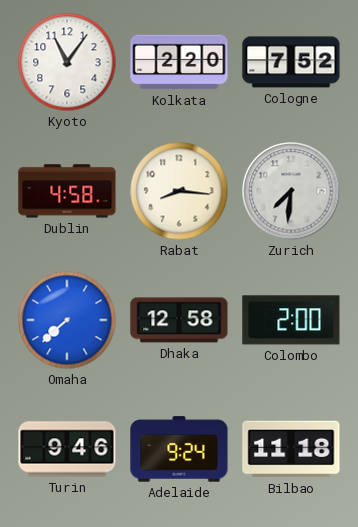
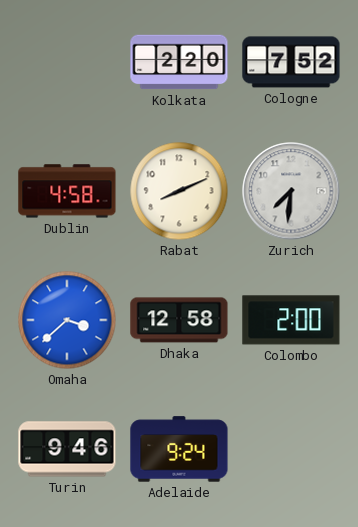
Kyoto: 11:06 -> none (67, 62)
Rabat: 8:16 -> 8:11 (179, 191)
Omaha: 7:38 -> 3:38 (67, 320)
Bilbao: 11:18 -> none (291, 449)
